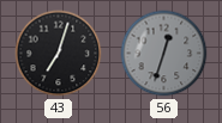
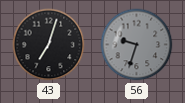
56: 12:33 -> 9:33 (137, 45)
